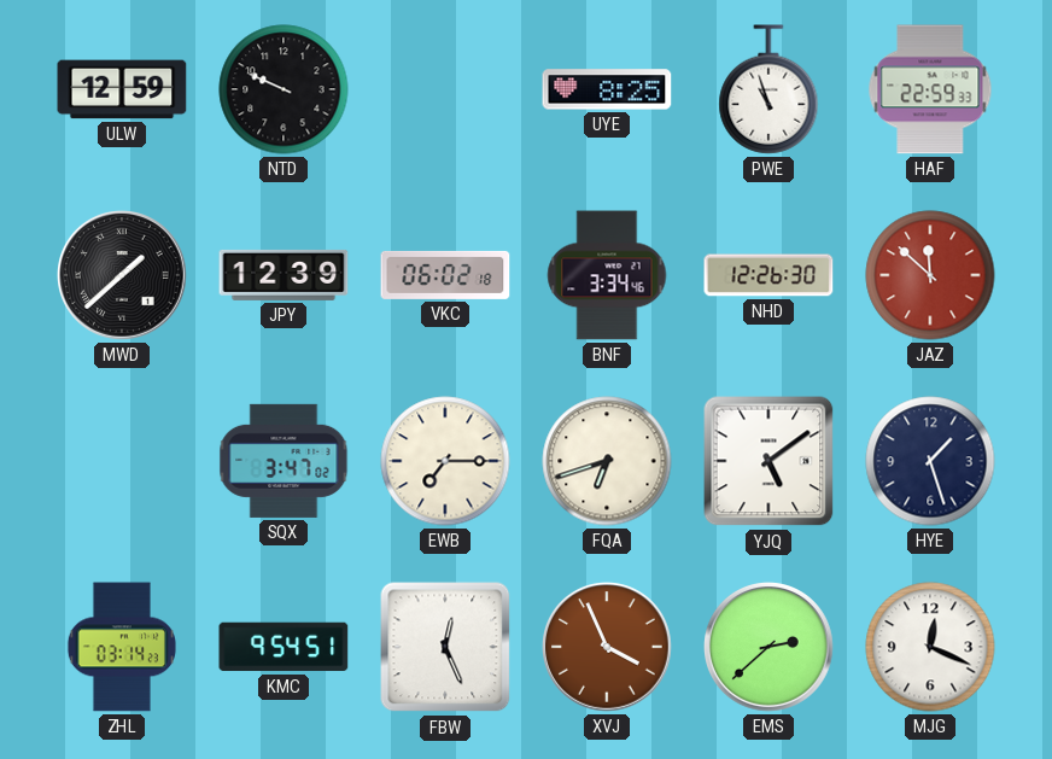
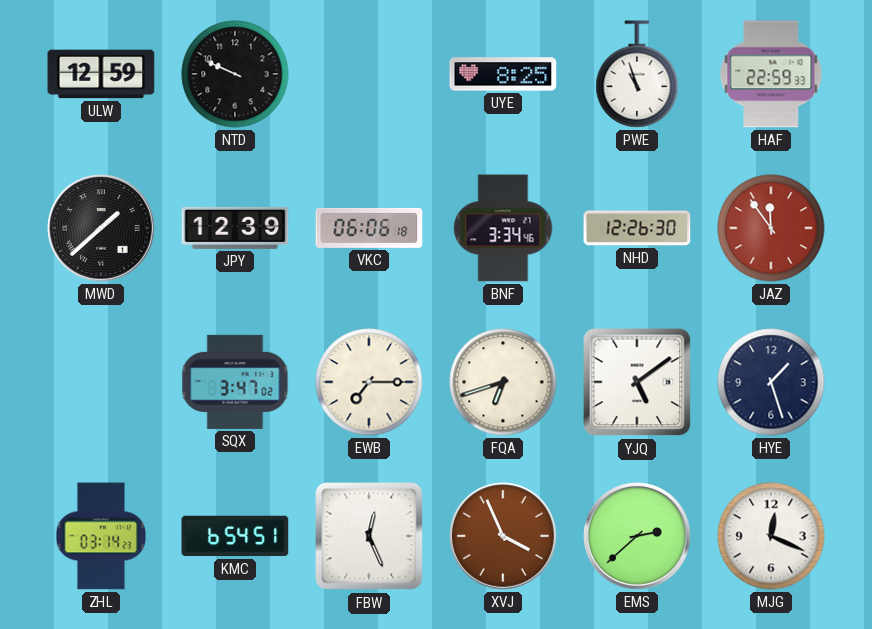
VKC: 06:02 -> 06:06 (369, 228)
JAZ: 11:52 -> 11:54 (771, 228)
KMC: 9:54 -> 6:54 (235, 536)
